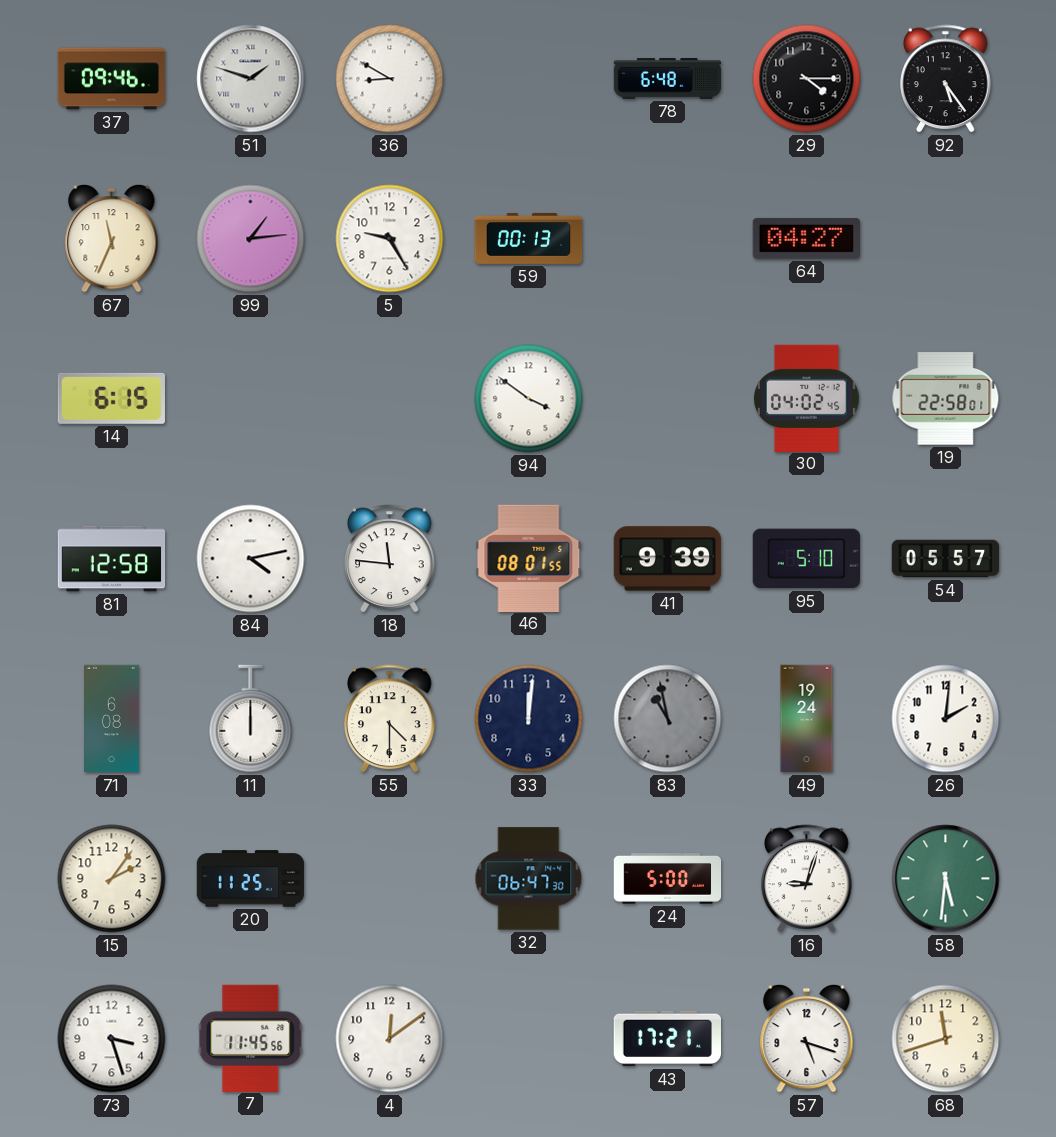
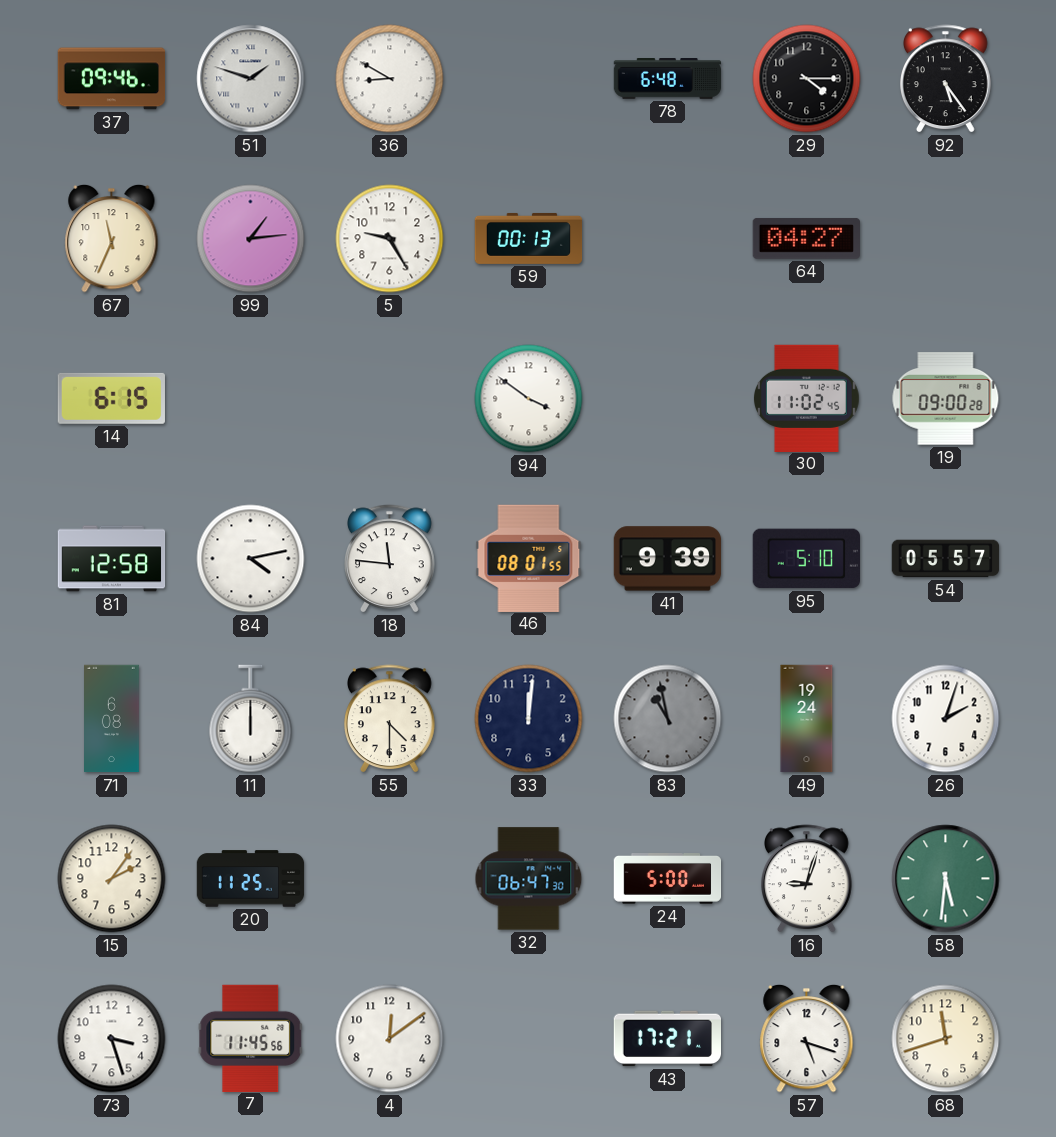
30: 04:02 -> 11:02 (806, 398)
19: 22:58 -> 09:00 (946, 399)
26: 2:01 -> 2:03 (946, 719)
